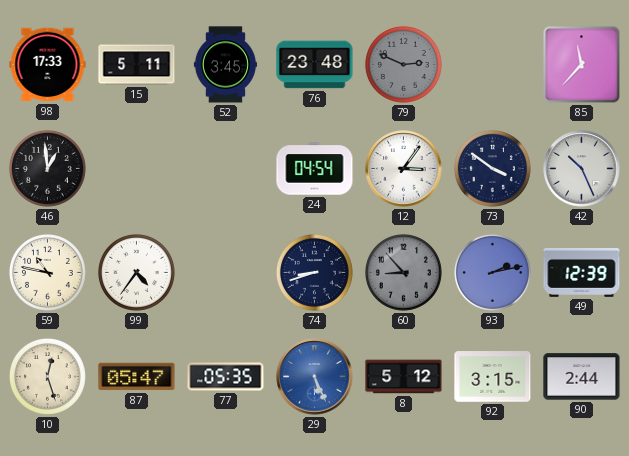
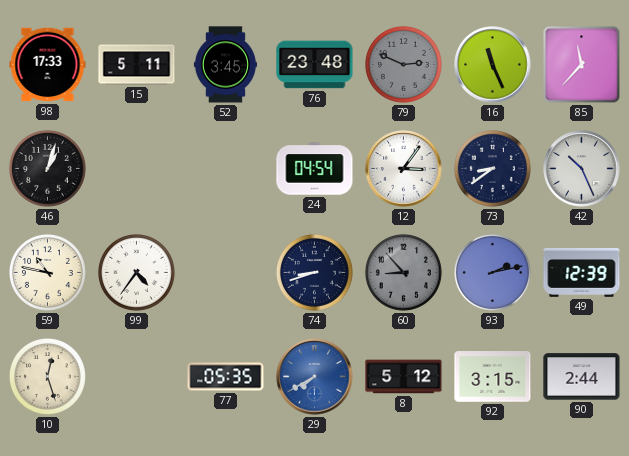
16: none -> 11:26 (493, 65)
46: 12:59 -> 1:03 (47, 168)
73: 3:51 -> 8:39 (492, 168)
87: 05:47 -> none (137, 377)
29: 5:26 -> 7:40 (315, 377)
